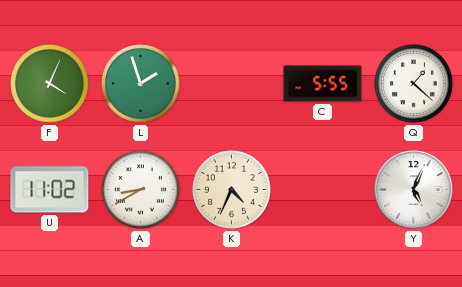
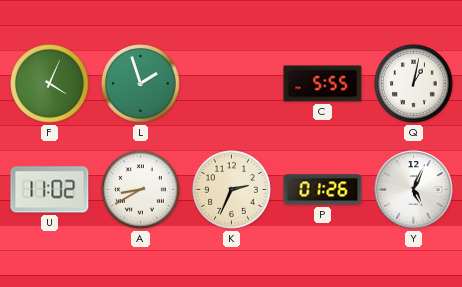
Q: 1:22 -> 1:02 (414, 84)
K: 4:34 -> 2:34 (232, 190)
P: none -> 01:26 (323, 190)
